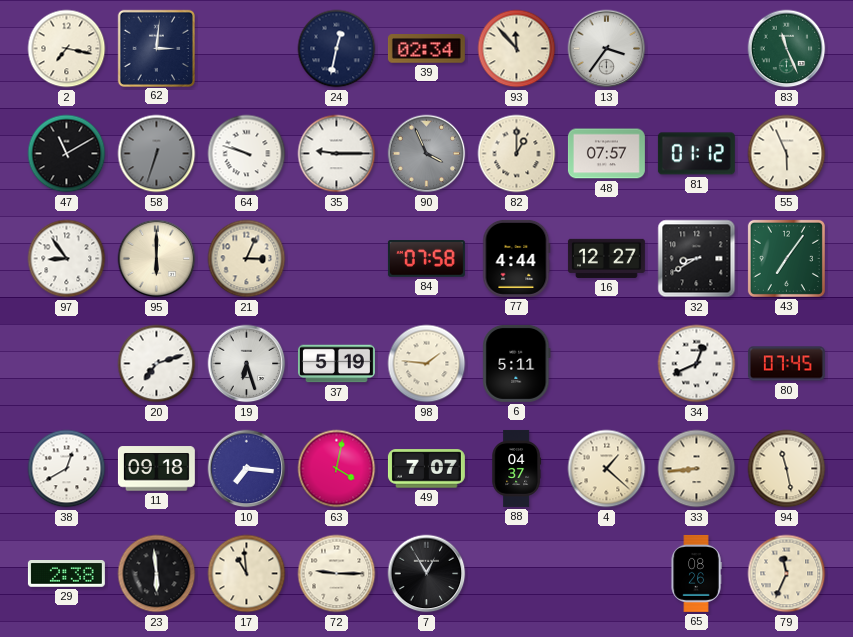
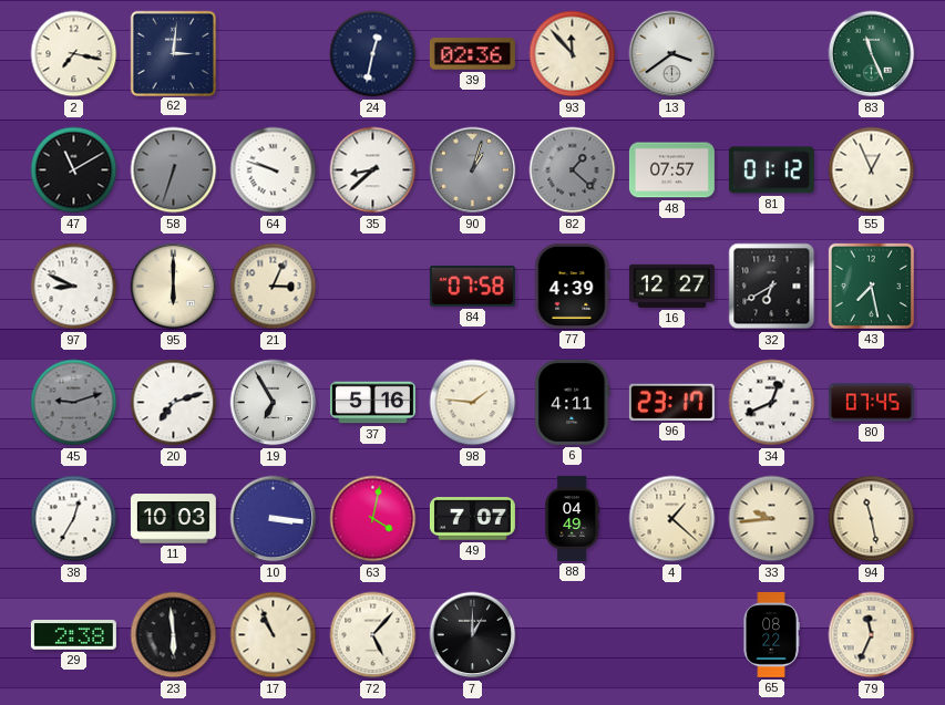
39: 02:34 -> 02:36 (472, 54)
13: 3:36 -> 3:39 (672, 54)
35: 9:15 -> 8:38 (373, 170)
90: 3:56 -> 1:03 (473, 170)
82: 1:00 -> 1:22 (573, 170)
82 dial: cream -> grey (573, 170)
55: 5:56 -> 12:56 (872, 170)
97: 8:54 -> 8:49 (74, 287)
77: 4:44 -> 4:39 (573, 286)
32: 8:40 -> 6:40 (772, 287)
43: 7:06 -> 7:28 (871, 286)
45: none -> 9:12 (74, 403)
19: 6:27 -> 6:55 (274, 403)
37: 5:19 -> 5:16 (372, 403)
6: 5:11 -> 4:11 (573, 402)
96: none -> 23:17 (671, 402)
38: 12:40 -> 12:35 (74, 519)
11: 09:18 -> 10:03 (173, 519)
10: 7:16 -> 3:16 (274, 519)
88: 04:37 -> 04:49 (573, 518)
33: 8:44 -> 9:44 (772, 519)
17: 10:59 -> 10:56 (274, 635)
72: 9:15 -> 5:07 (373, 635)
7: 12:55 -> 1:00 (473, 635)
65: 08:26 -> 08:22 (771, 634)
